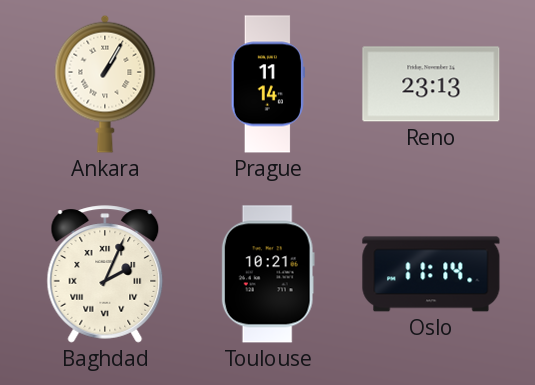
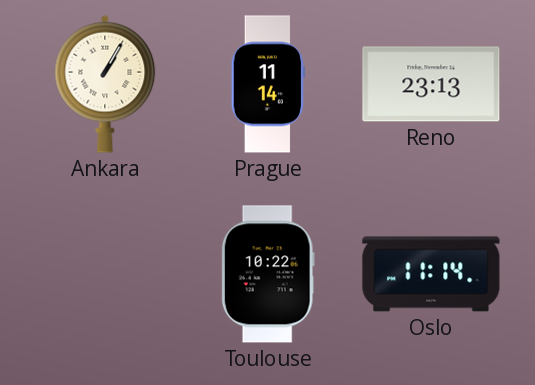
Baghdad: 2:04 -> none (105, 274)
Toulouse: 10:21 -> 10:22 (268, 274)
